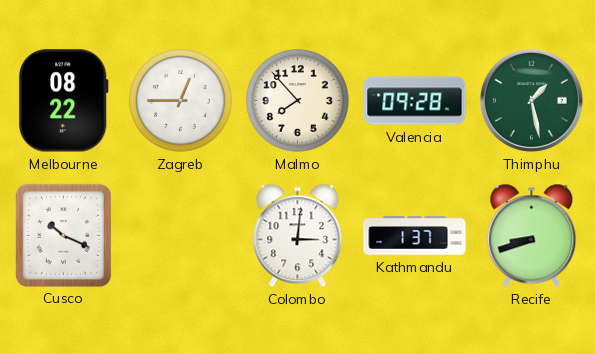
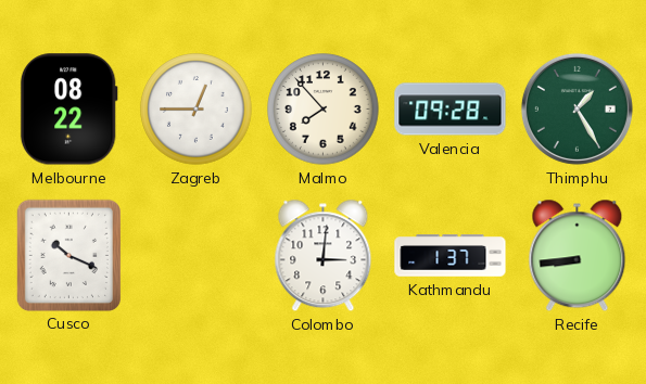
Thimphu: 1:28 -> 1:25 (577, 108)
Recife: 8:42 -> 8:44 (578, 256)
